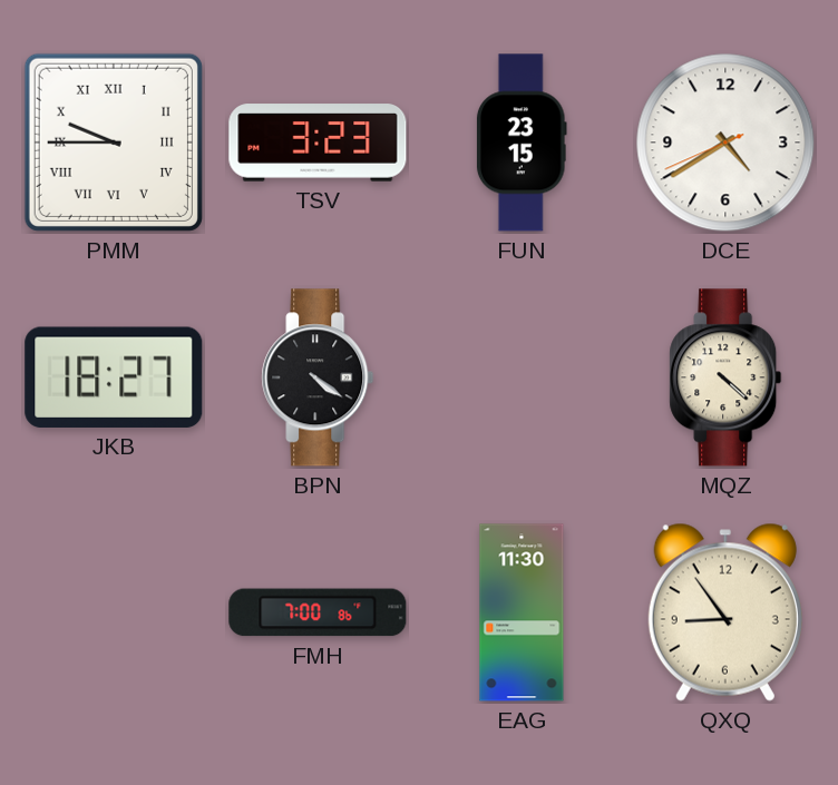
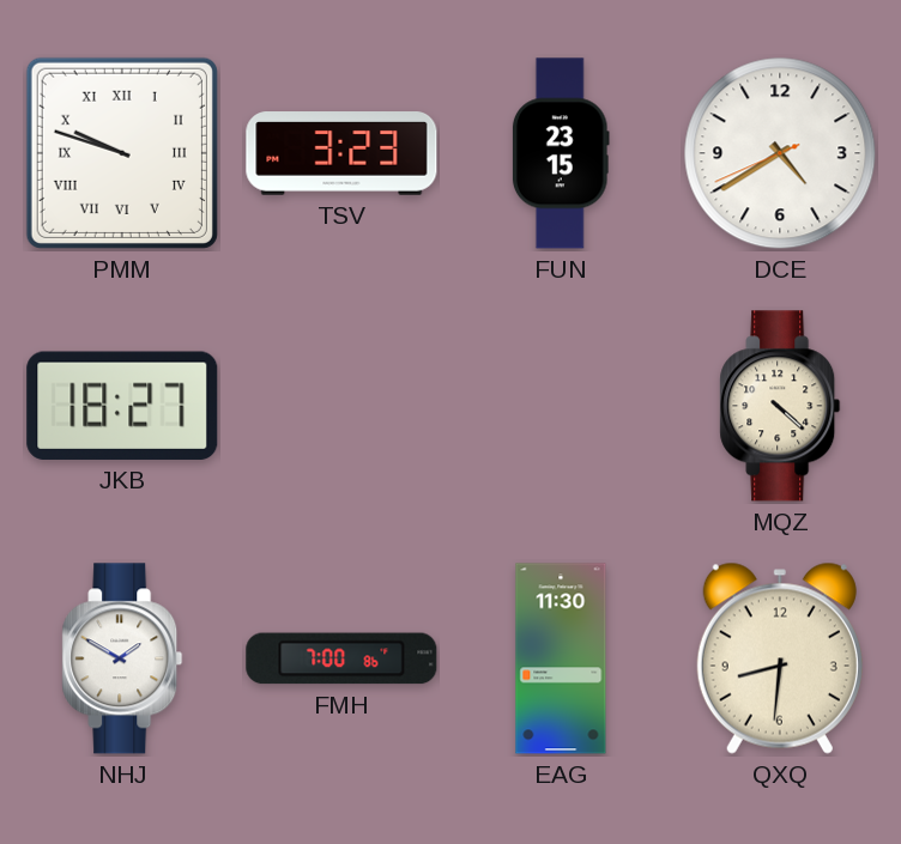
PMM: 9:45 -> 9:48 (122, 153)
BPN: 4:21 -> none (318, 377)
NHJ: none -> 1:50 (122, 658)
QXQ: 8:54 -> 8:31 (780, 658)
